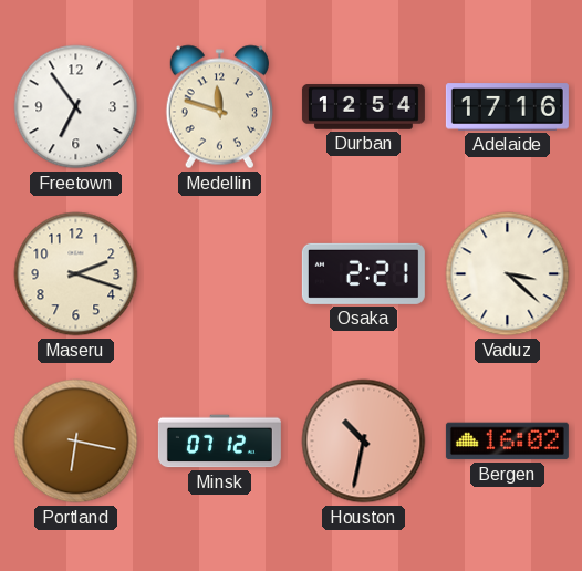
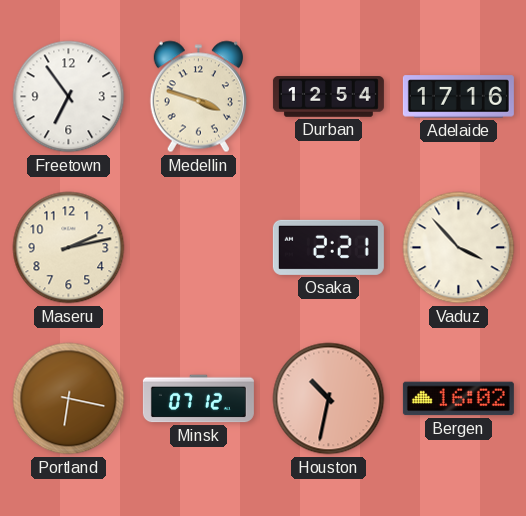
Medellin: 11:48 -> 3:48 (198, 97)
Maseru: 2:18 -> 2:13 (69, 248)
Vaduz: 3:22 -> 3:53 (459, 248)
